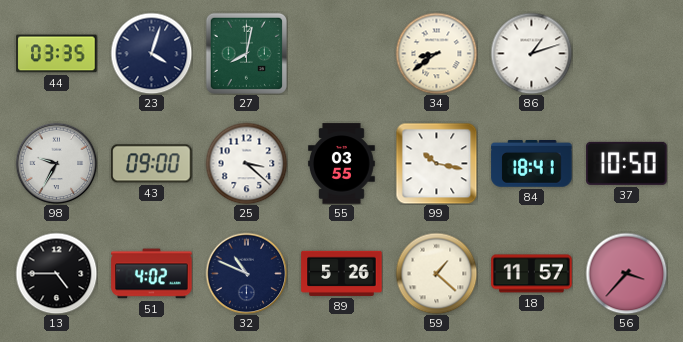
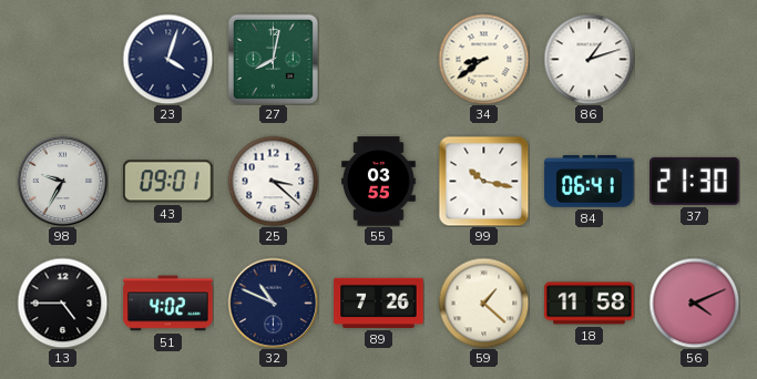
44: 03:35 -> none (57, 54)
43: 09:00 -> 09:01 (168, 182)
84: 18:41 -> 06:41 (590, 182)
37: 10:50 -> 21:30 (695, 181)
89: 5:26 -> 7:26 (379, 303)
18: 11:57 -> 11:58 (590, 304)
56: 3:37 -> 4:11 (694, 303)
